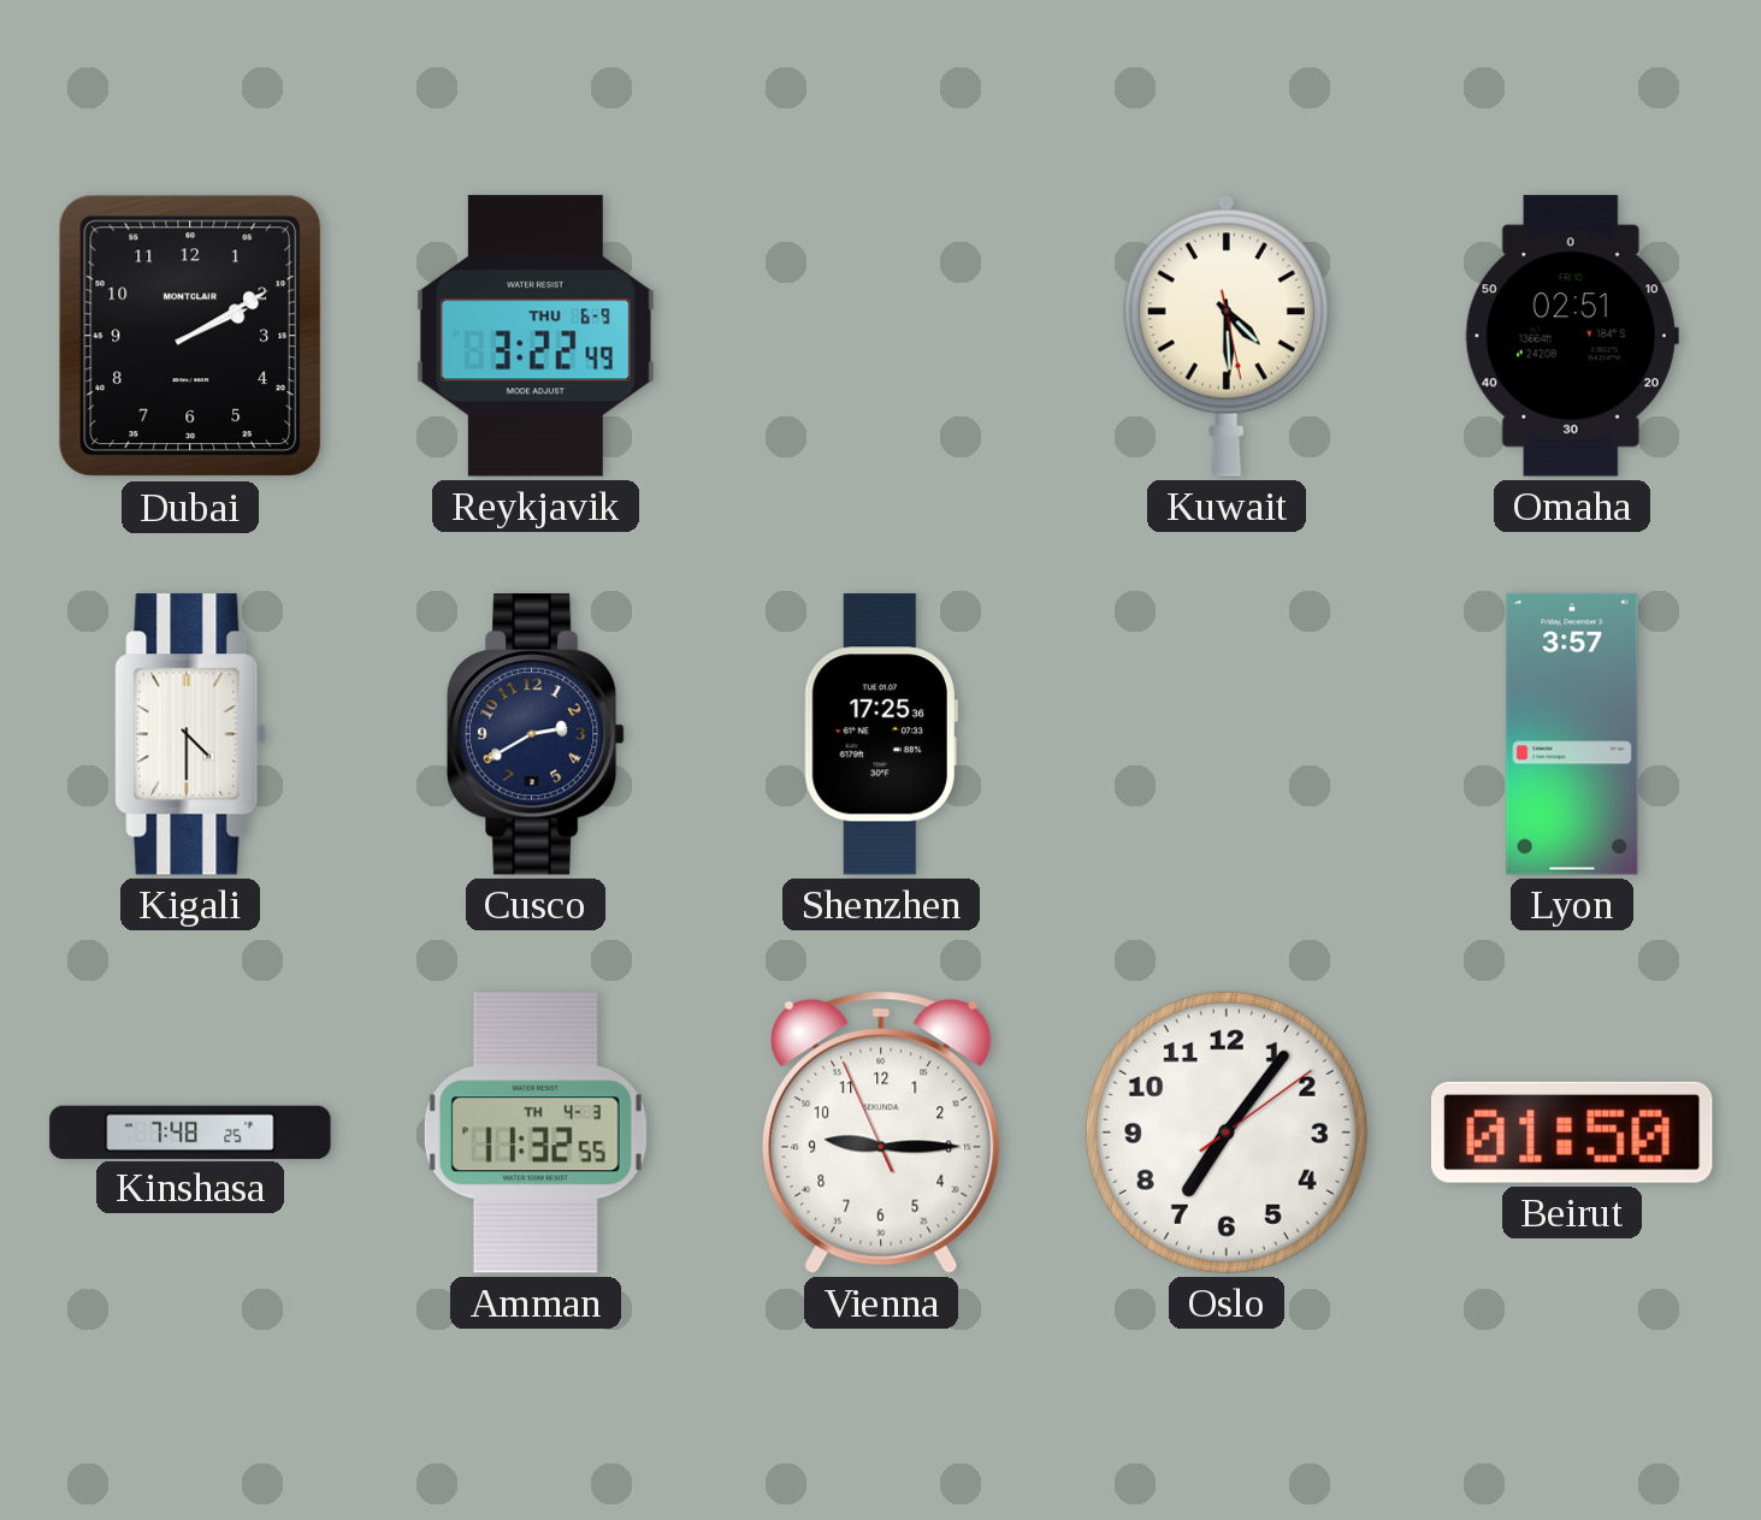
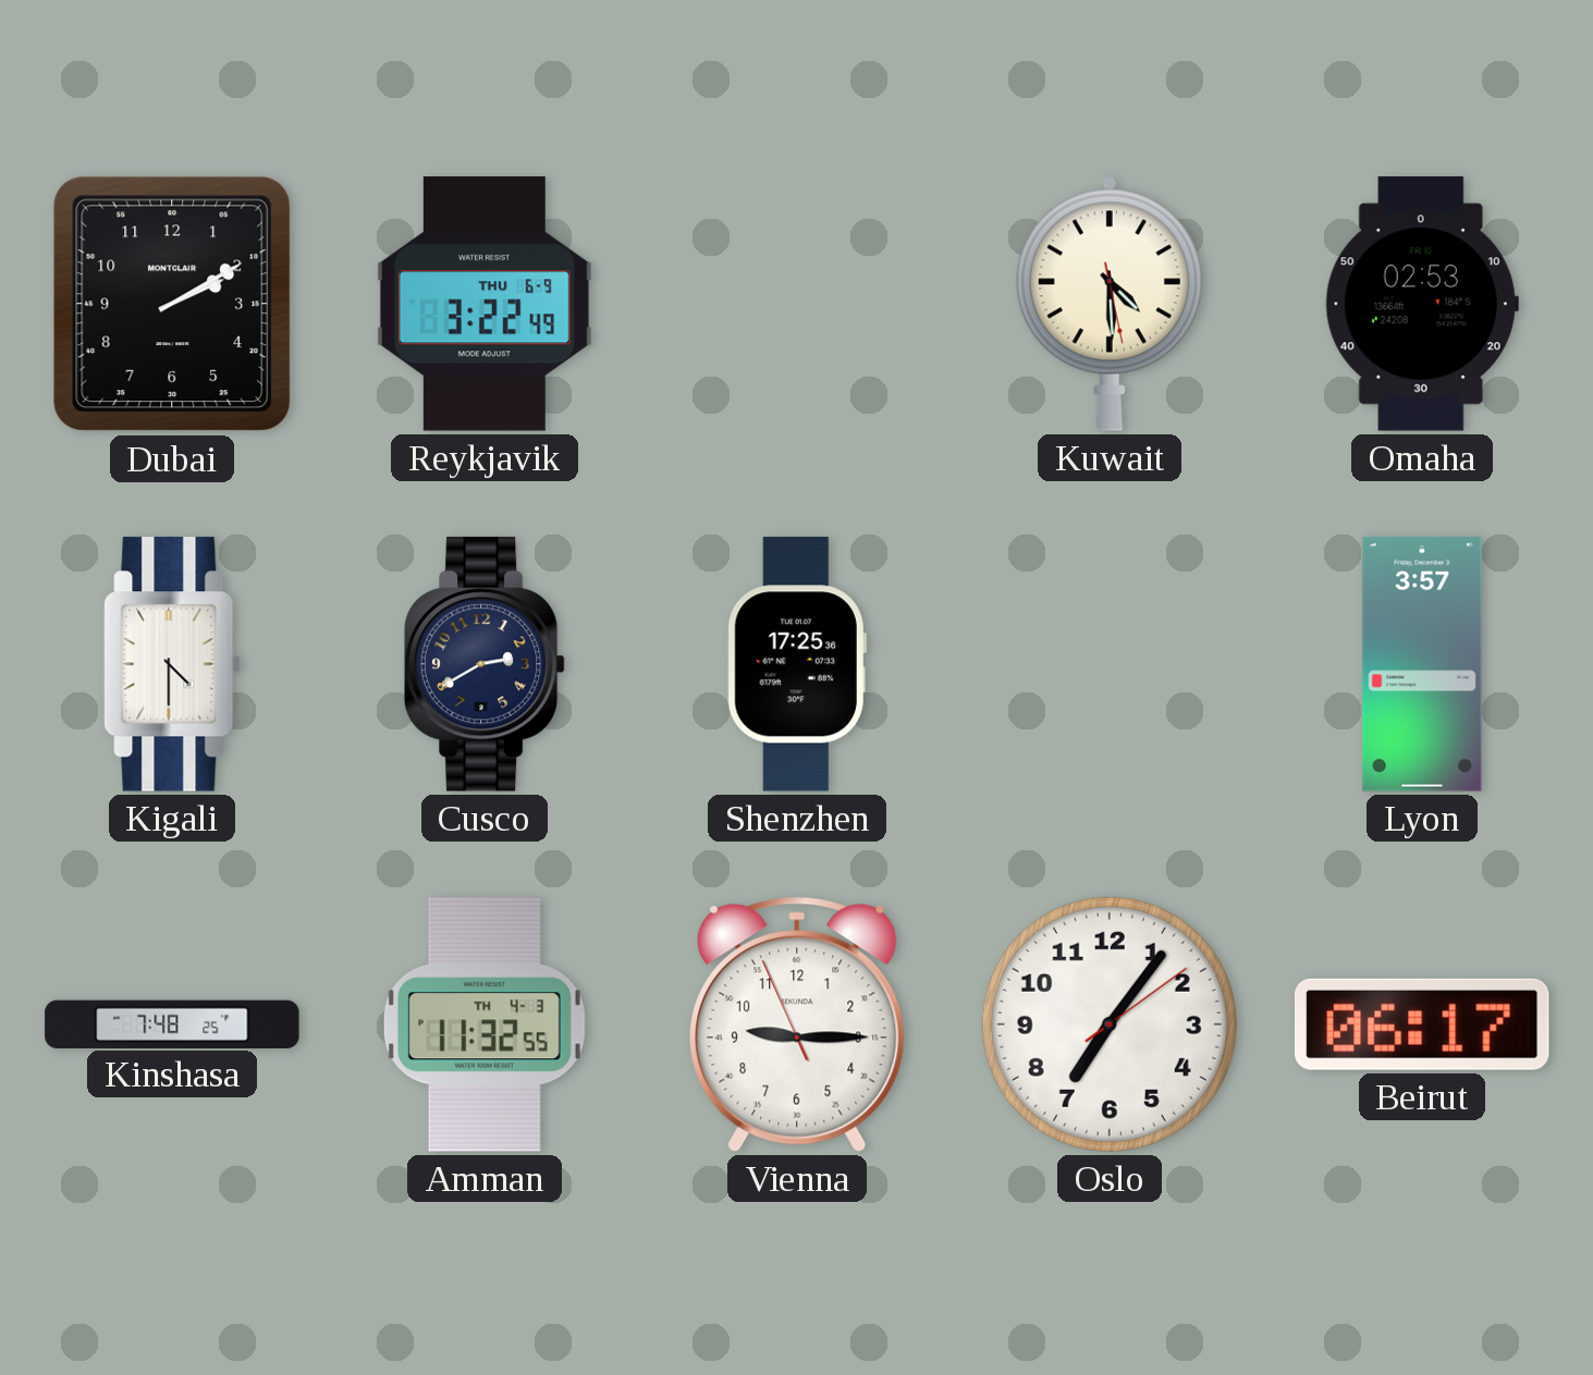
Omaha: 02:51 -> 02:53 (1422, 304)
Beirut: 01:50 -> 06:17 (1422, 1024)
